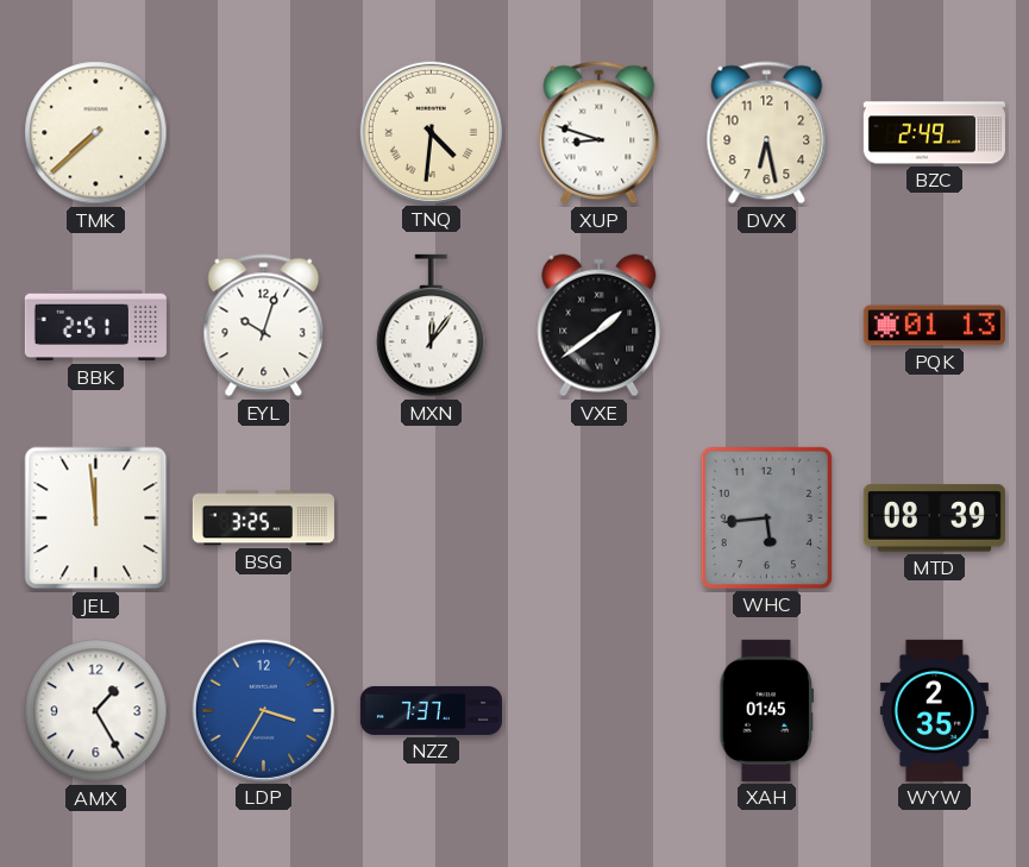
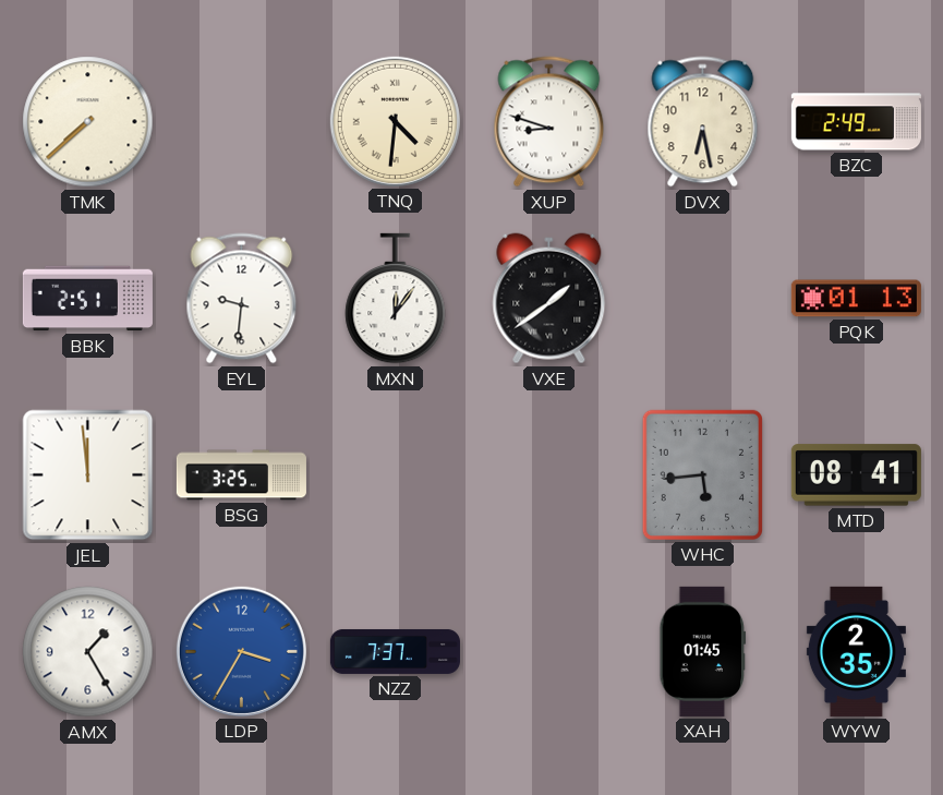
EYL: 10:03 -> 9:31 (242, 299)
MTD: 08:39 -> 08:41 (856, 475)
